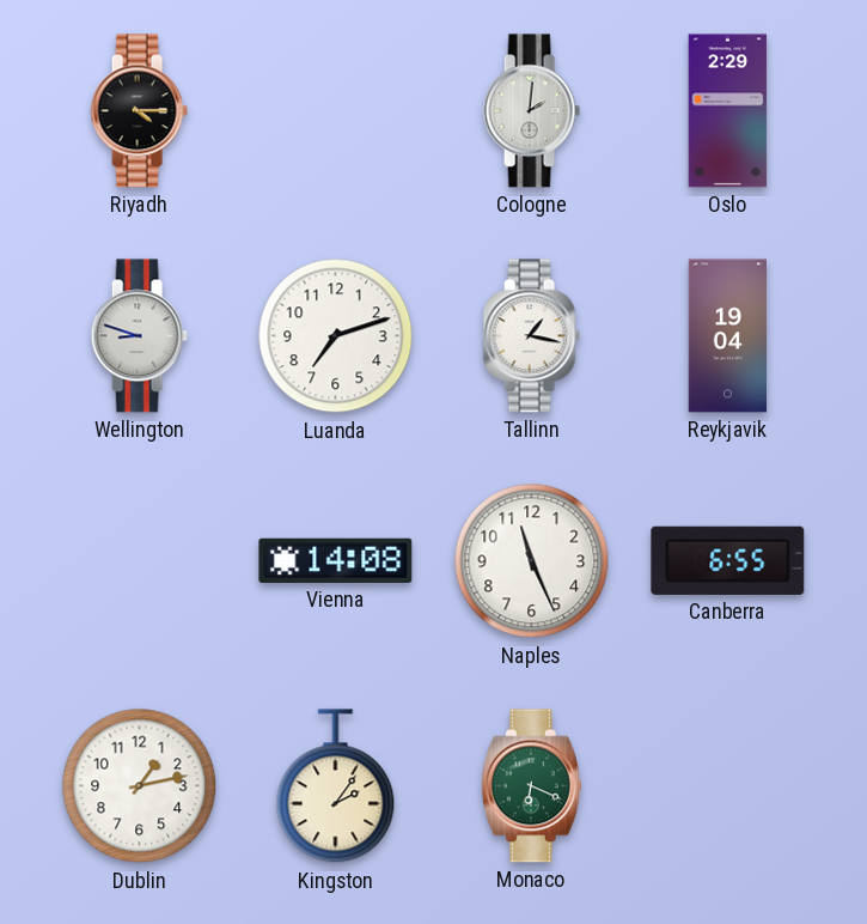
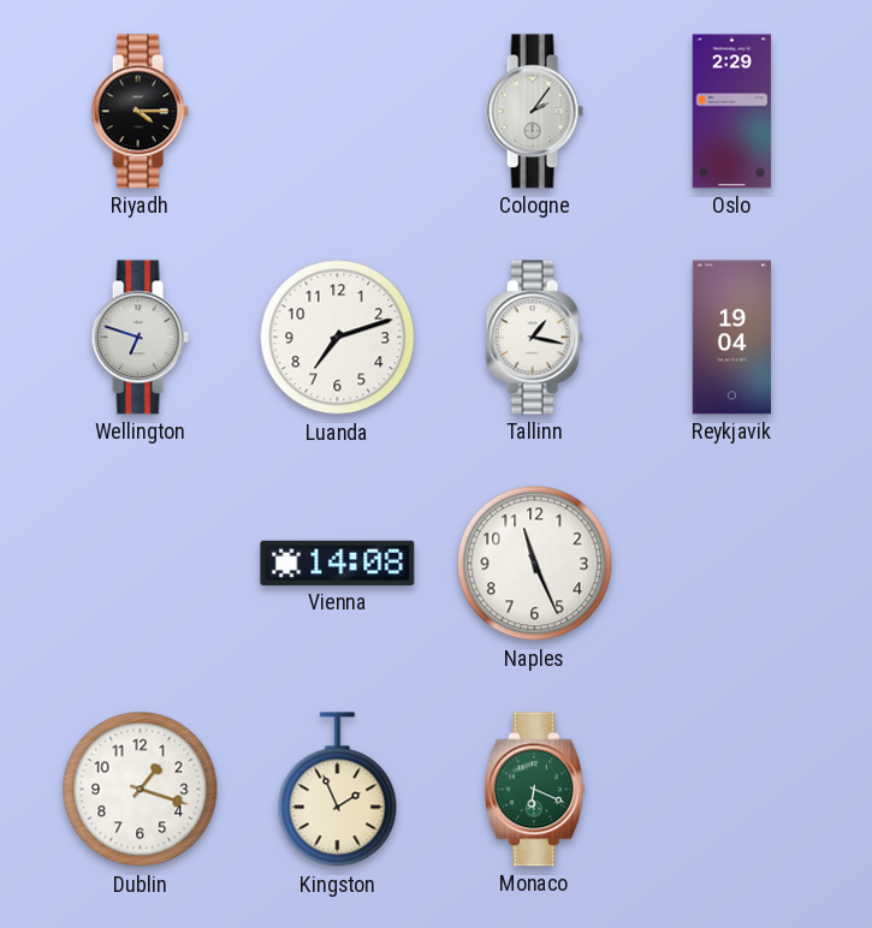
Cologne: 2:01 -> 2:06 (534, 112)
Wellington: 8:48 -> 6:48 (140, 338)
Canberra: 6:55 -> none (728, 560)
Dublin: 1:13 -> 1:18 (141, 790)
Kingston: 2:06 -> 1:56 (338, 790)
